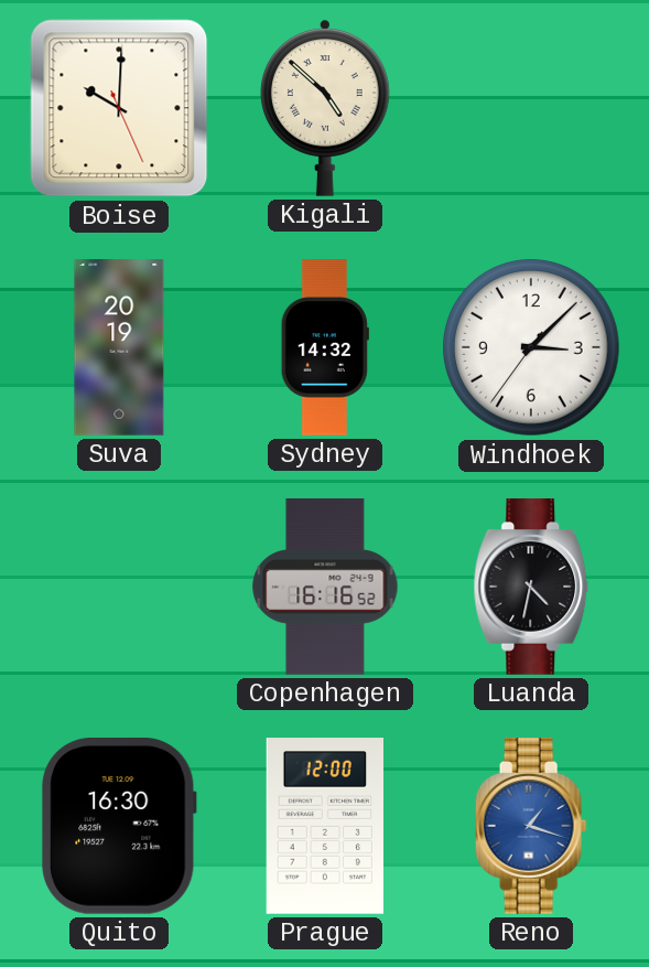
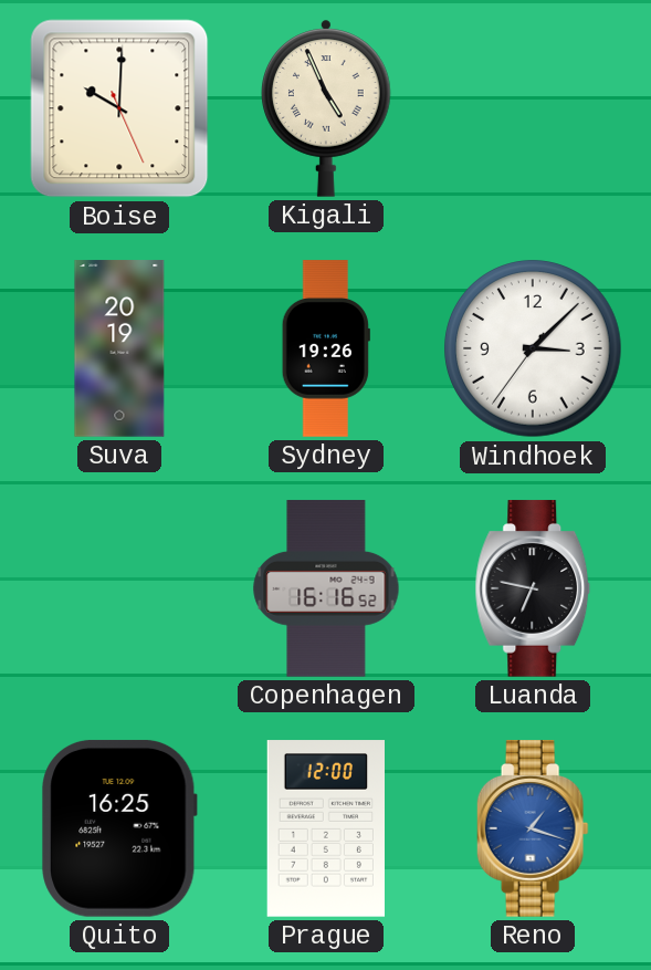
Kigali: 4:52 -> 4:56 (327, 108)
Sydney: 14:32 -> 19:26 (326, 348)
Luanda: 4:32 -> 6:47 (533, 588)
Quito: 16:30 -> 16:25 (119, 828)
